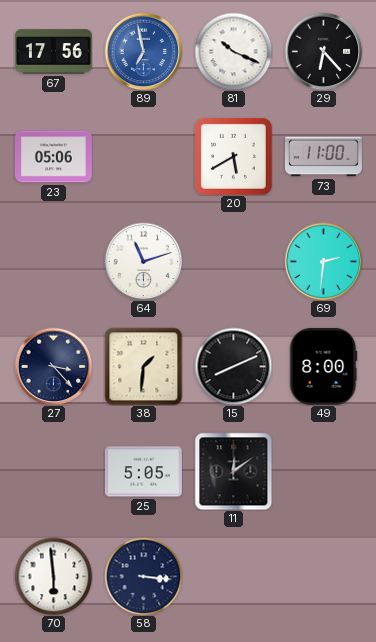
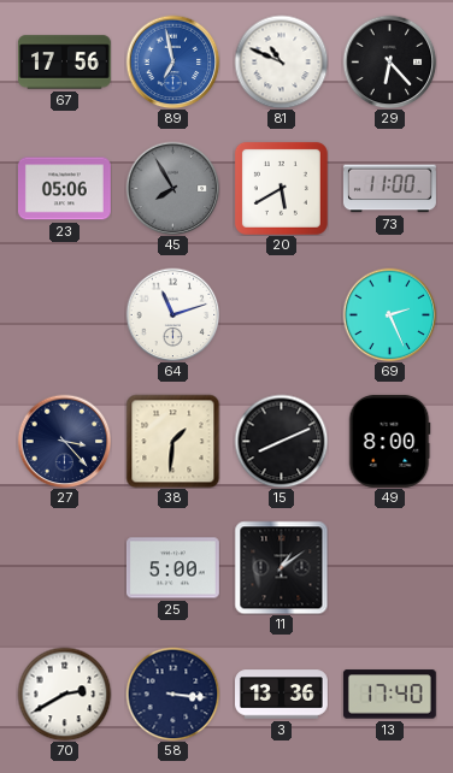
81: 10:19 -> 10:49 (281, 61)
45: none -> 7:55 (172, 188)
69: 2:31 -> 2:26 (389, 314)
25: 5:05 -> 5:00 (172, 568)
11: 12:09 -> 1:09 (281, 567)
70: 5:59 -> 2:40 (64, 694)
3: none -> 13:36 (282, 695)
13: none -> 17:40 (389, 695)
